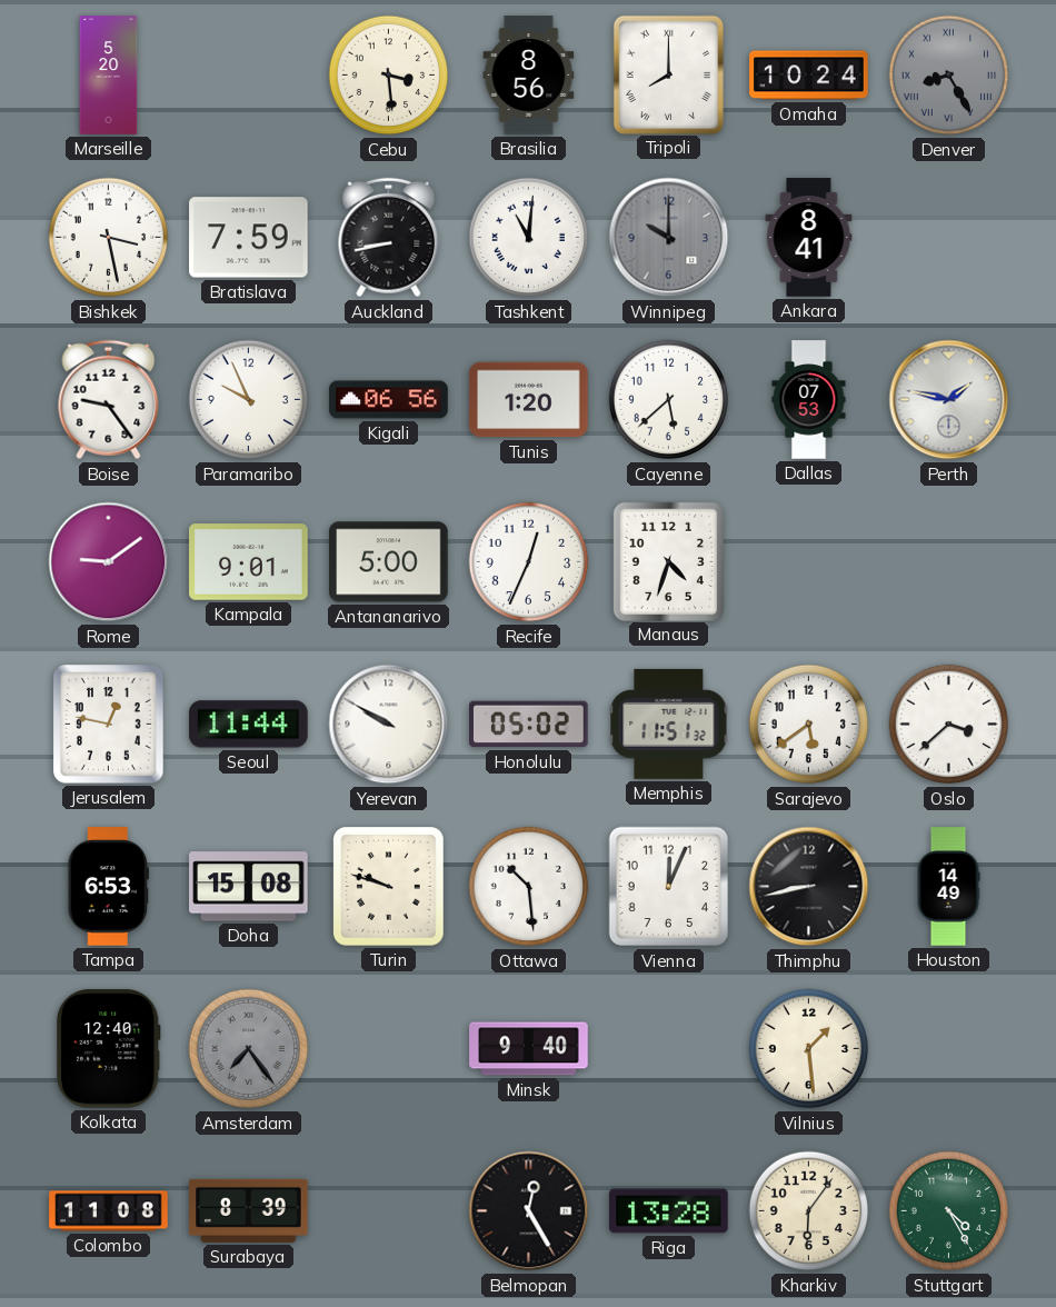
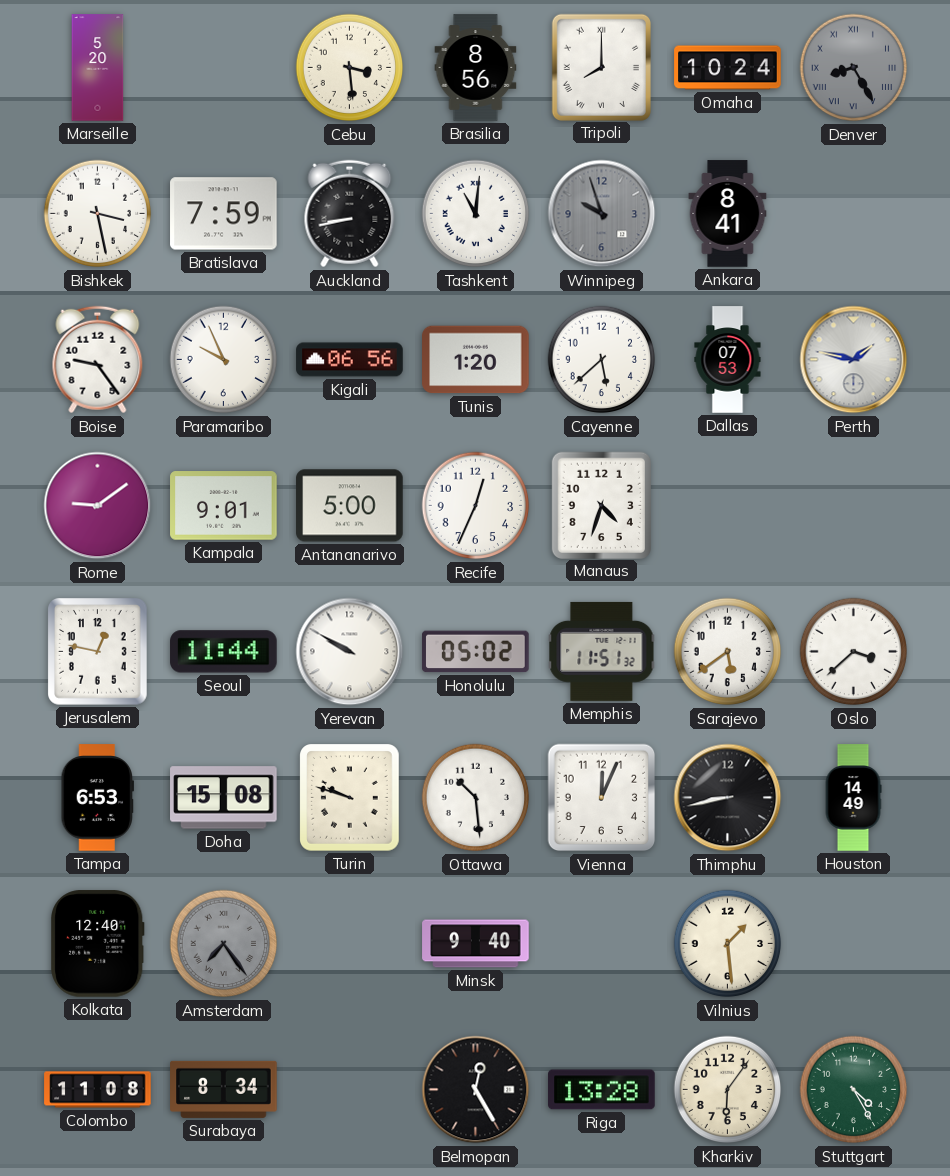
Winnipeg: 10:00 -> 9:57 (602, 214)
Surabaya: 8:39 -> 8:34 (224, 1089)
